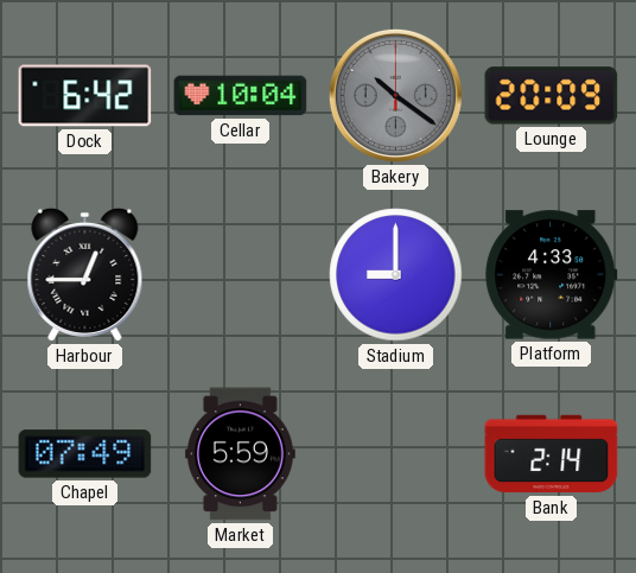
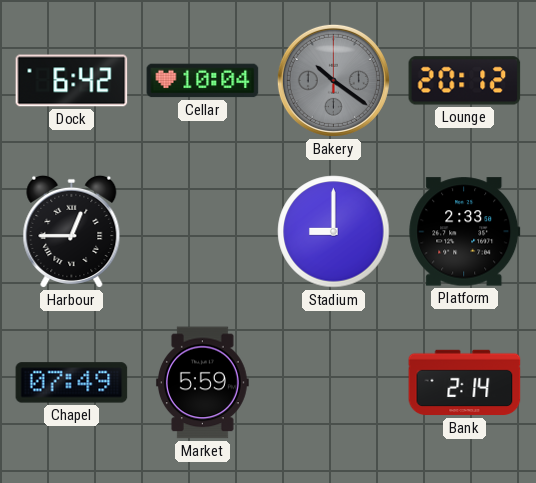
Lounge: 20:09 -> 20:12 (465, 81)
Platform: 4:33 -> 2:33 (465, 232)
